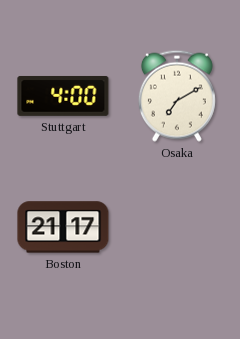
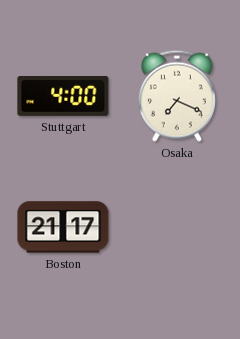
Osaka: 7:10 -> 7:19 (177, 96)
